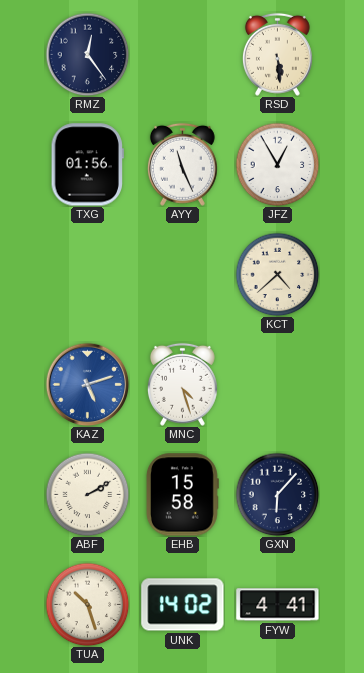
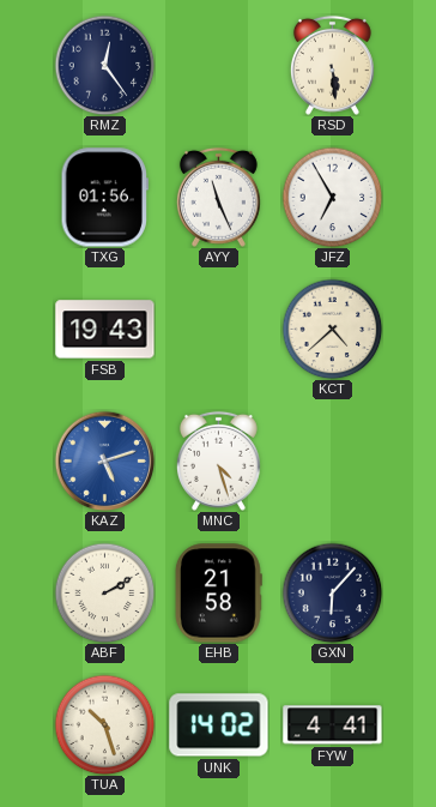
JFZ: 12:55 -> 6:55 (332, 197)
FSB: none -> 19:43 (105, 330)
EHB: 15:58 -> 21:58 (218, 594)
